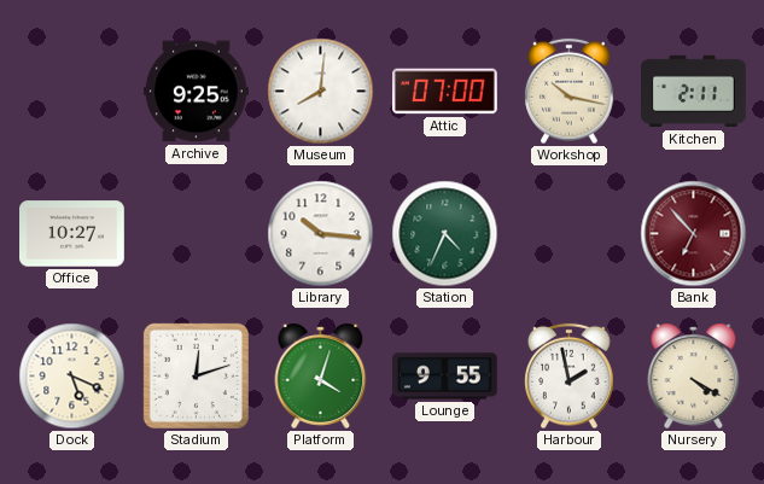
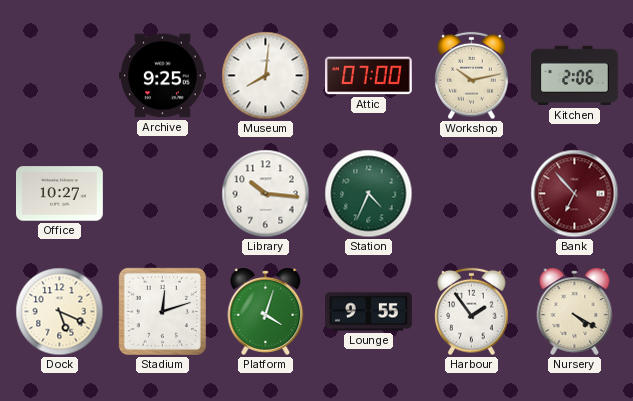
Workshop: 10:17 -> 10:13 (472, 76)
Kitchen: 2:11 -> 2:06 (575, 76)
Harbour: 1:58 -> 1:54 (472, 312)
